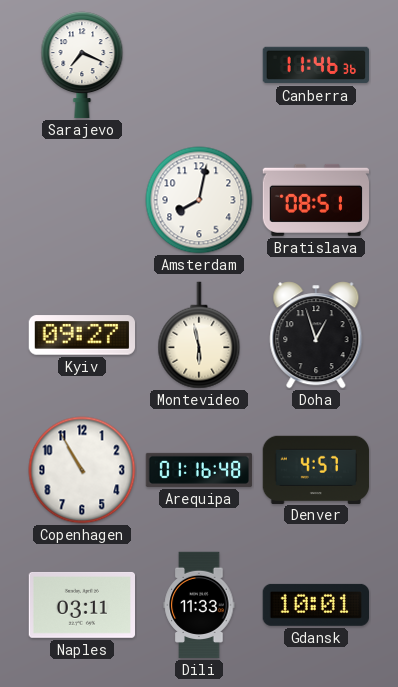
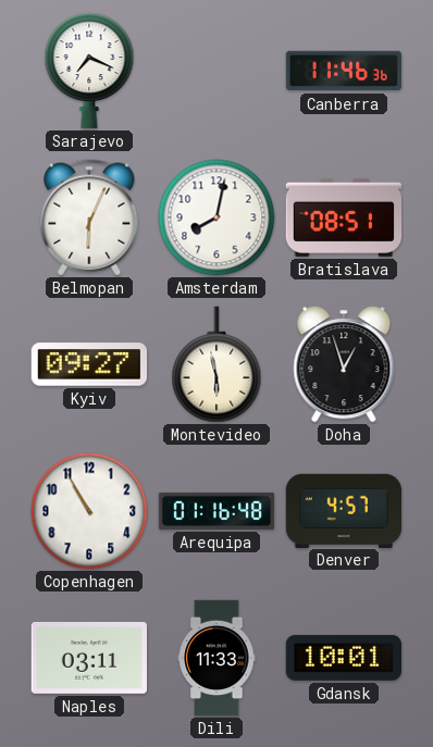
Belmopan: none -> 6:04 (89, 217)
